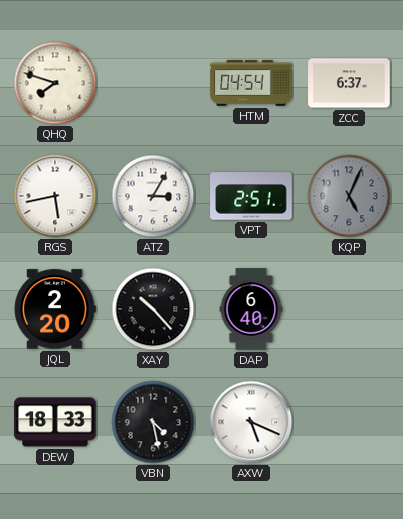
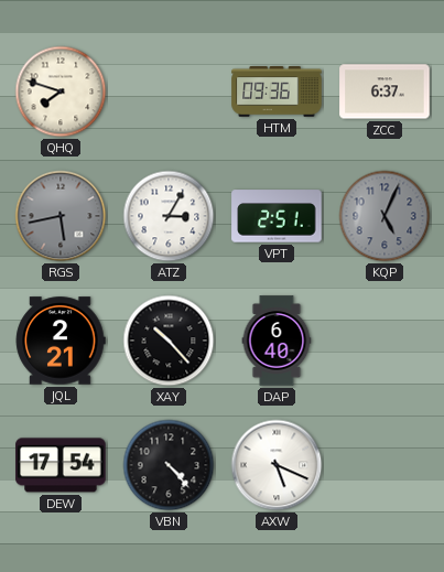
HTM: 04:54 -> 09:36 (277, 91)
RGS dial: white -> grey (61, 216)
JQL: 2:20 -> 2:21 (61, 341)
DEW: 18:33 -> 17:54 (61, 465)
VBN: 4:28 -> 4:23 (169, 465)
